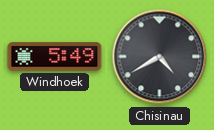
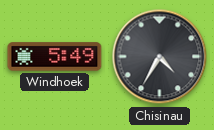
Chisinau: 4:40 -> 4:35 (160, 57)
